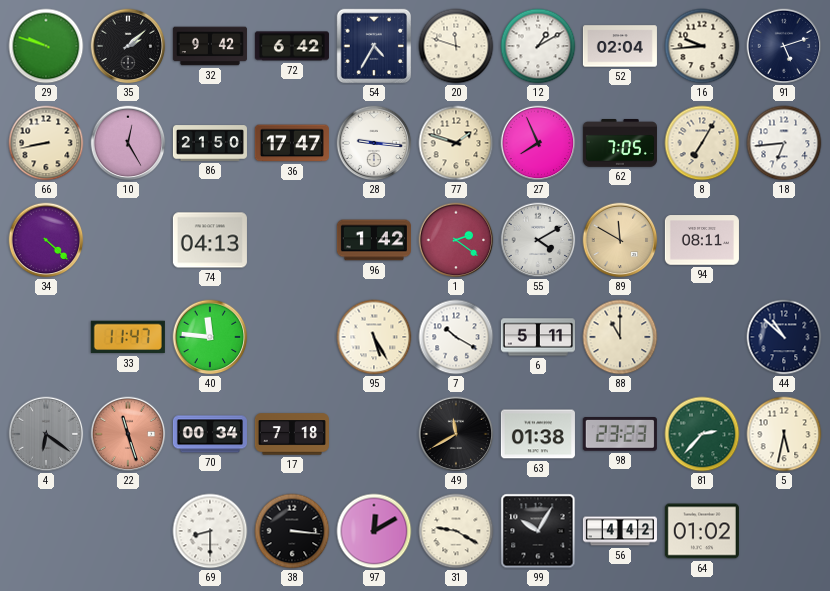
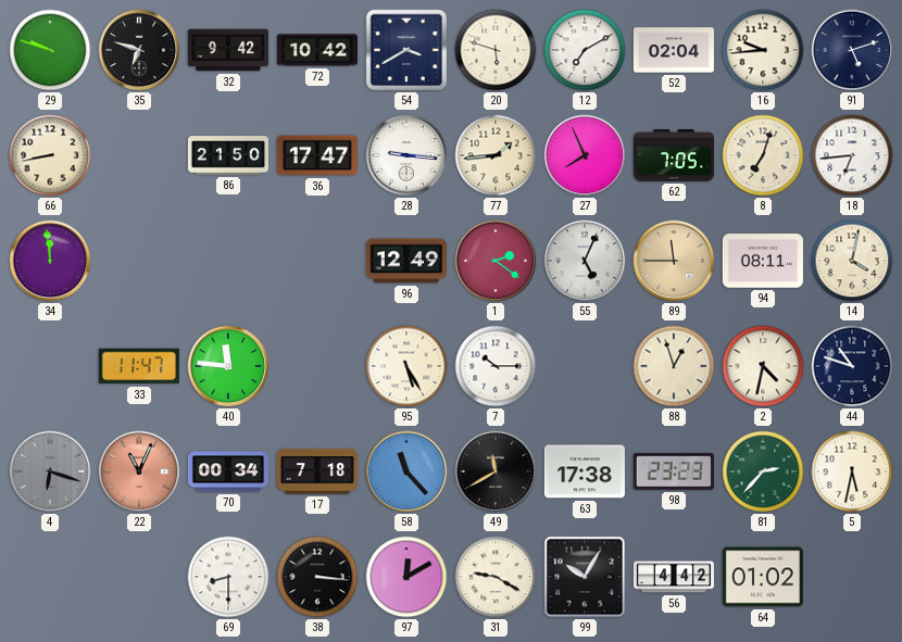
35: 2:08 -> 6:48 (139, 50)
72: 6:42 -> 10:42 (317, 50)
54: 4:35 -> 3:40 (406, 50)
20: 11:48 -> 5:48 (496, 50)
12: 1:10 -> 7:10 (585, 50)
10: 12:25 -> none (128, 143)
77: 1:48 -> 1:44 (496, 155)
8: 7:05 -> 7:03 (763, 155)
34: 4:22 -> 11:59 (50, 261)
74: 04:13 -> none (210, 240)
96: 1:42 -> 12:49 (406, 261)
55: 4:10 -> 5:04 (585, 261)
89: 11:50 -> 11:45 (674, 261)
14: none -> 4:02 (852, 261)
7: 10:20 -> 10:15 (496, 366)
6: 5:11 -> none (538, 337)
88: 11:00 -> 12:57 (674, 366)
2: none -> 4:32 (763, 366)
44: 10:52 -> 10:48 (852, 366)
4: 6:21 -> 6:18 (50, 471)
22: 11:27 -> 11:04 (139, 471)
58: none -> 11:23 (406, 471)
63: 01:38 -> 17:38 (585, 471)
